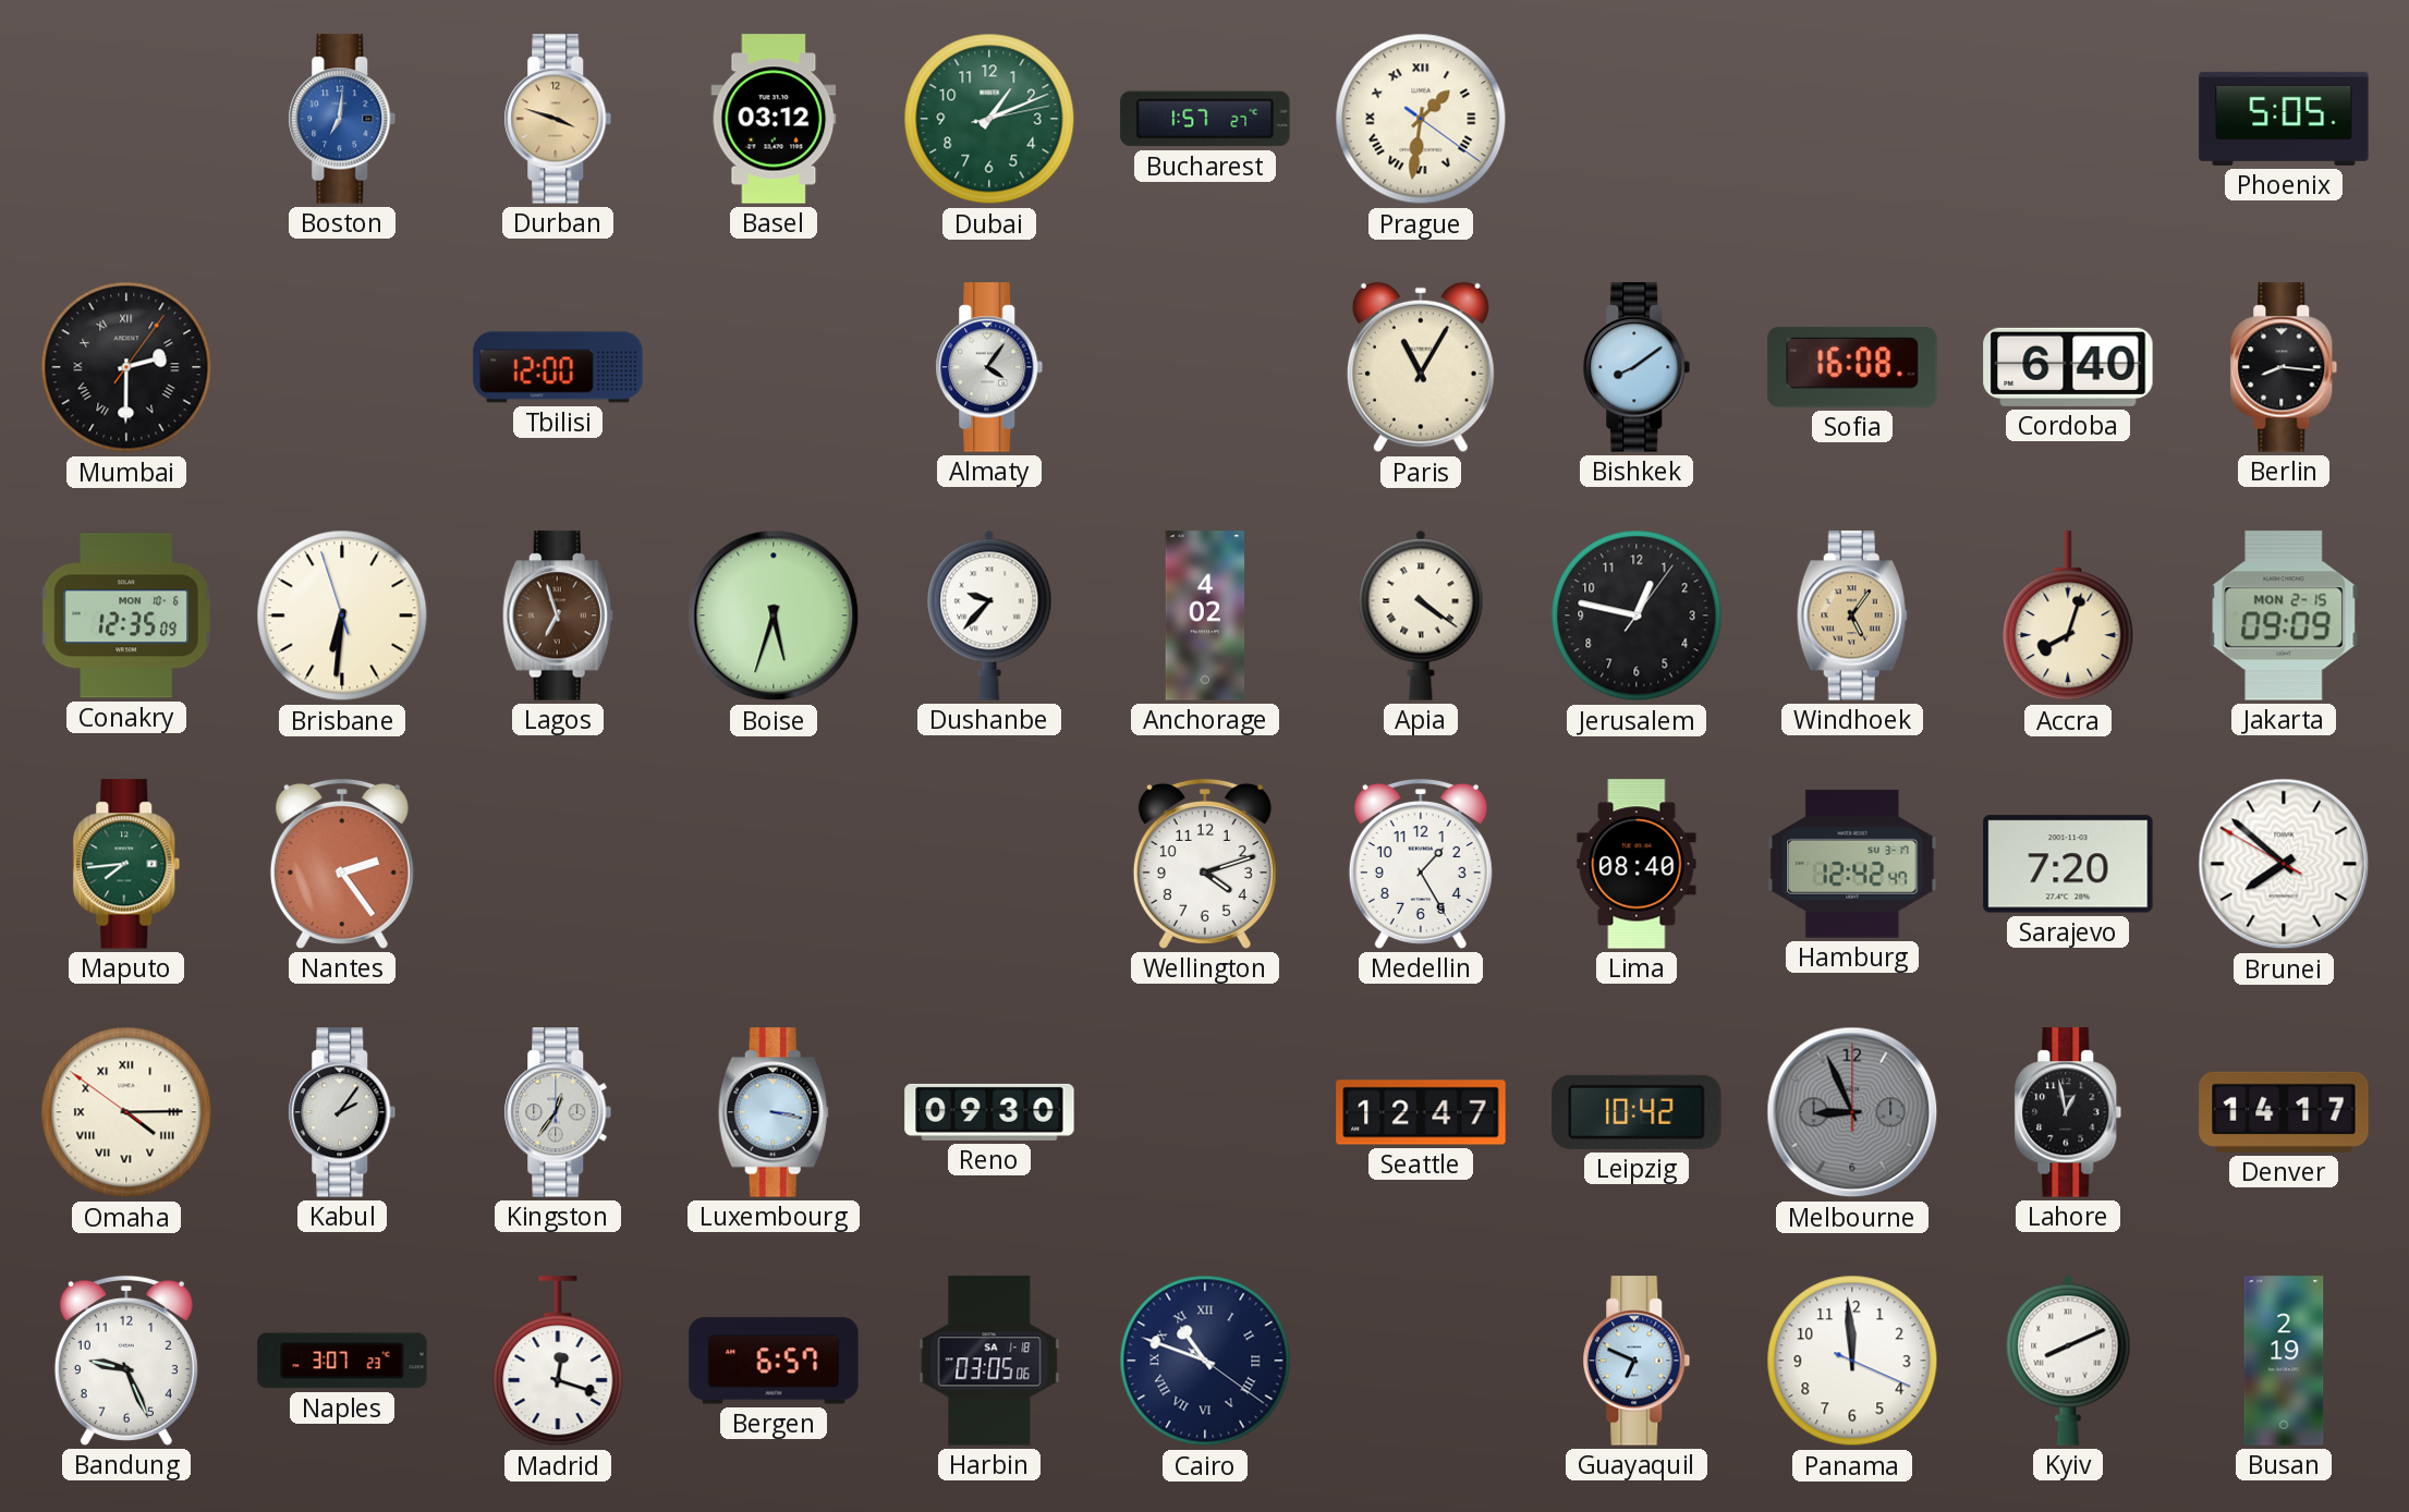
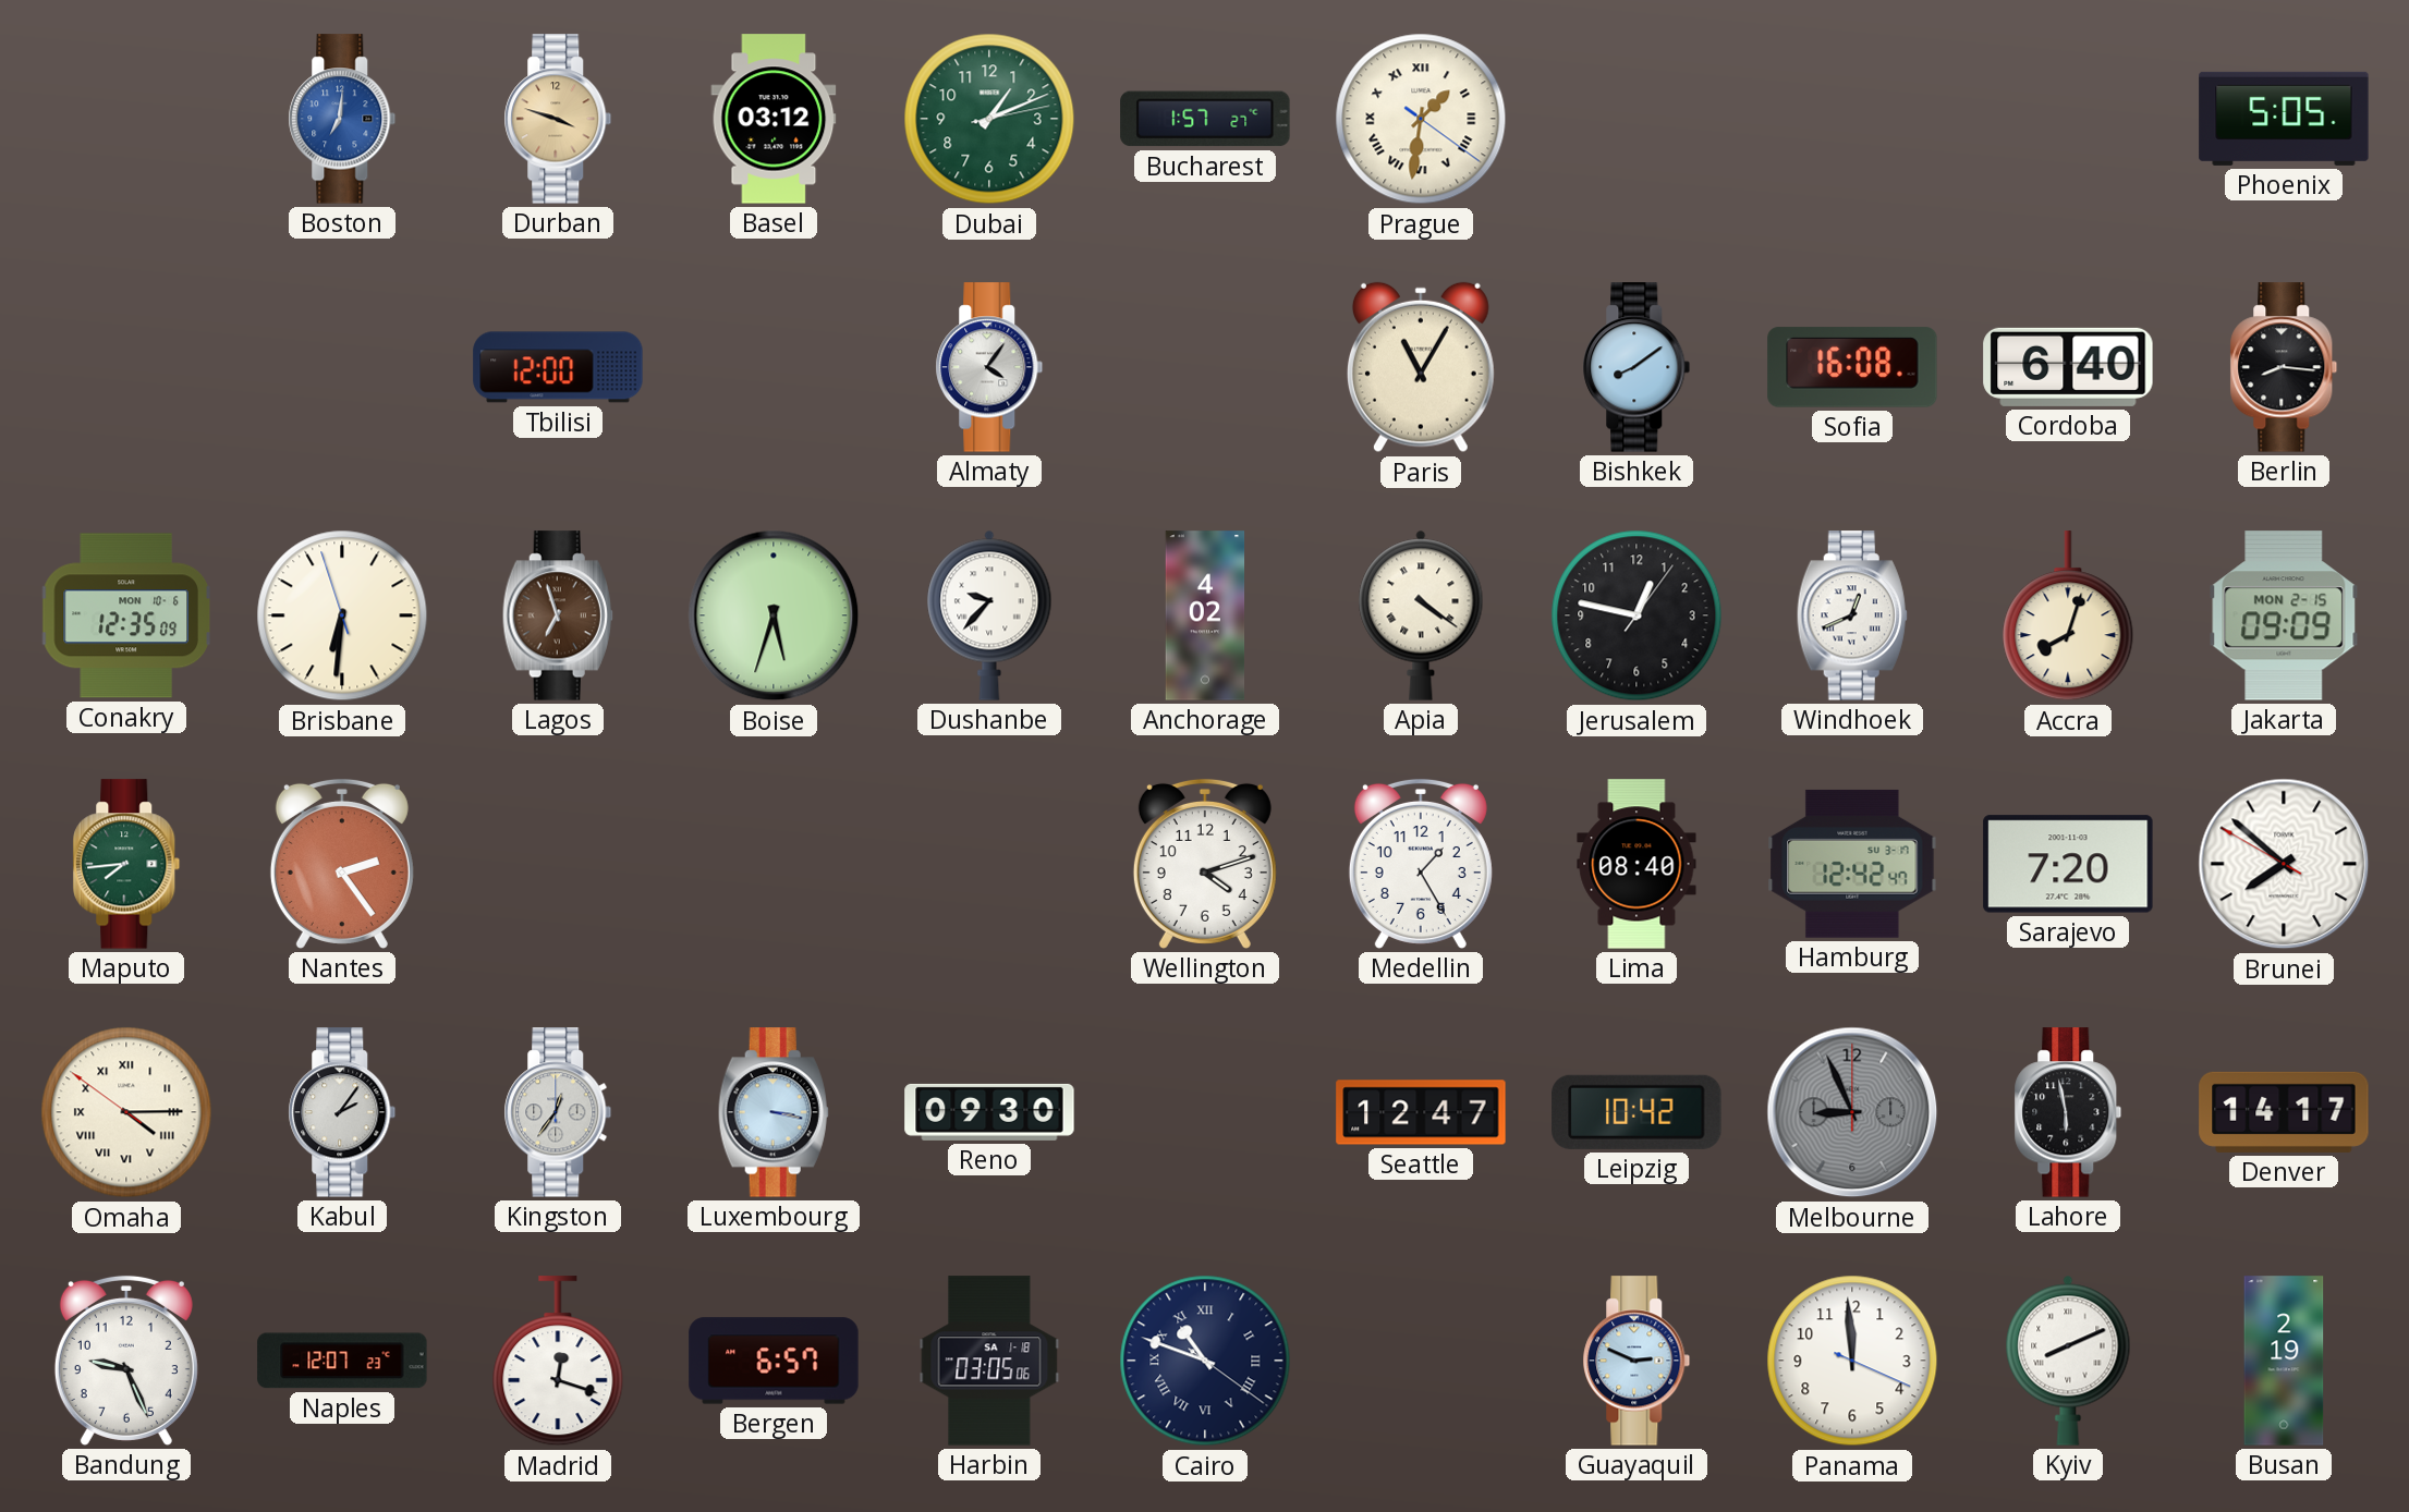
Mumbai: 2:30 -> none (126, 367)
Windhoek: 5:06 -> 12:41 (1852, 615)
Windhoek dial: champagne -> white (1852, 615)
Lahore: 12:58 -> 5:58 (2068, 1112)
Naples: 3:07 -> 12:07 (342, 1361)
Guayaquil: 6:49 -> 2:49 (1637, 1361)
